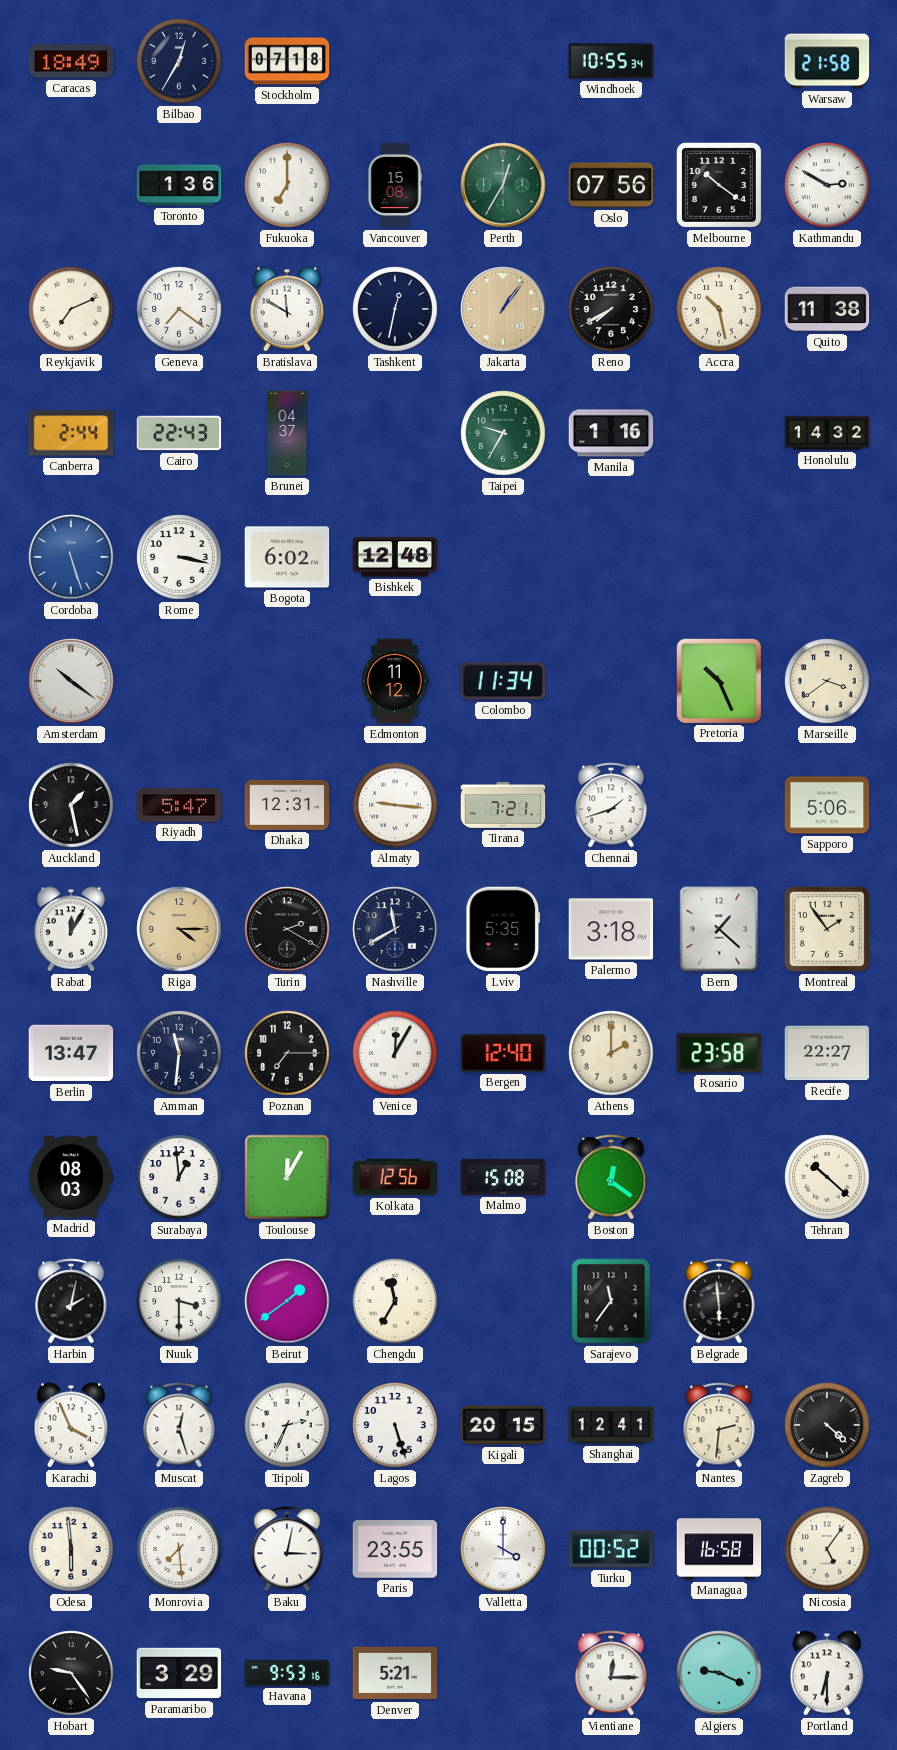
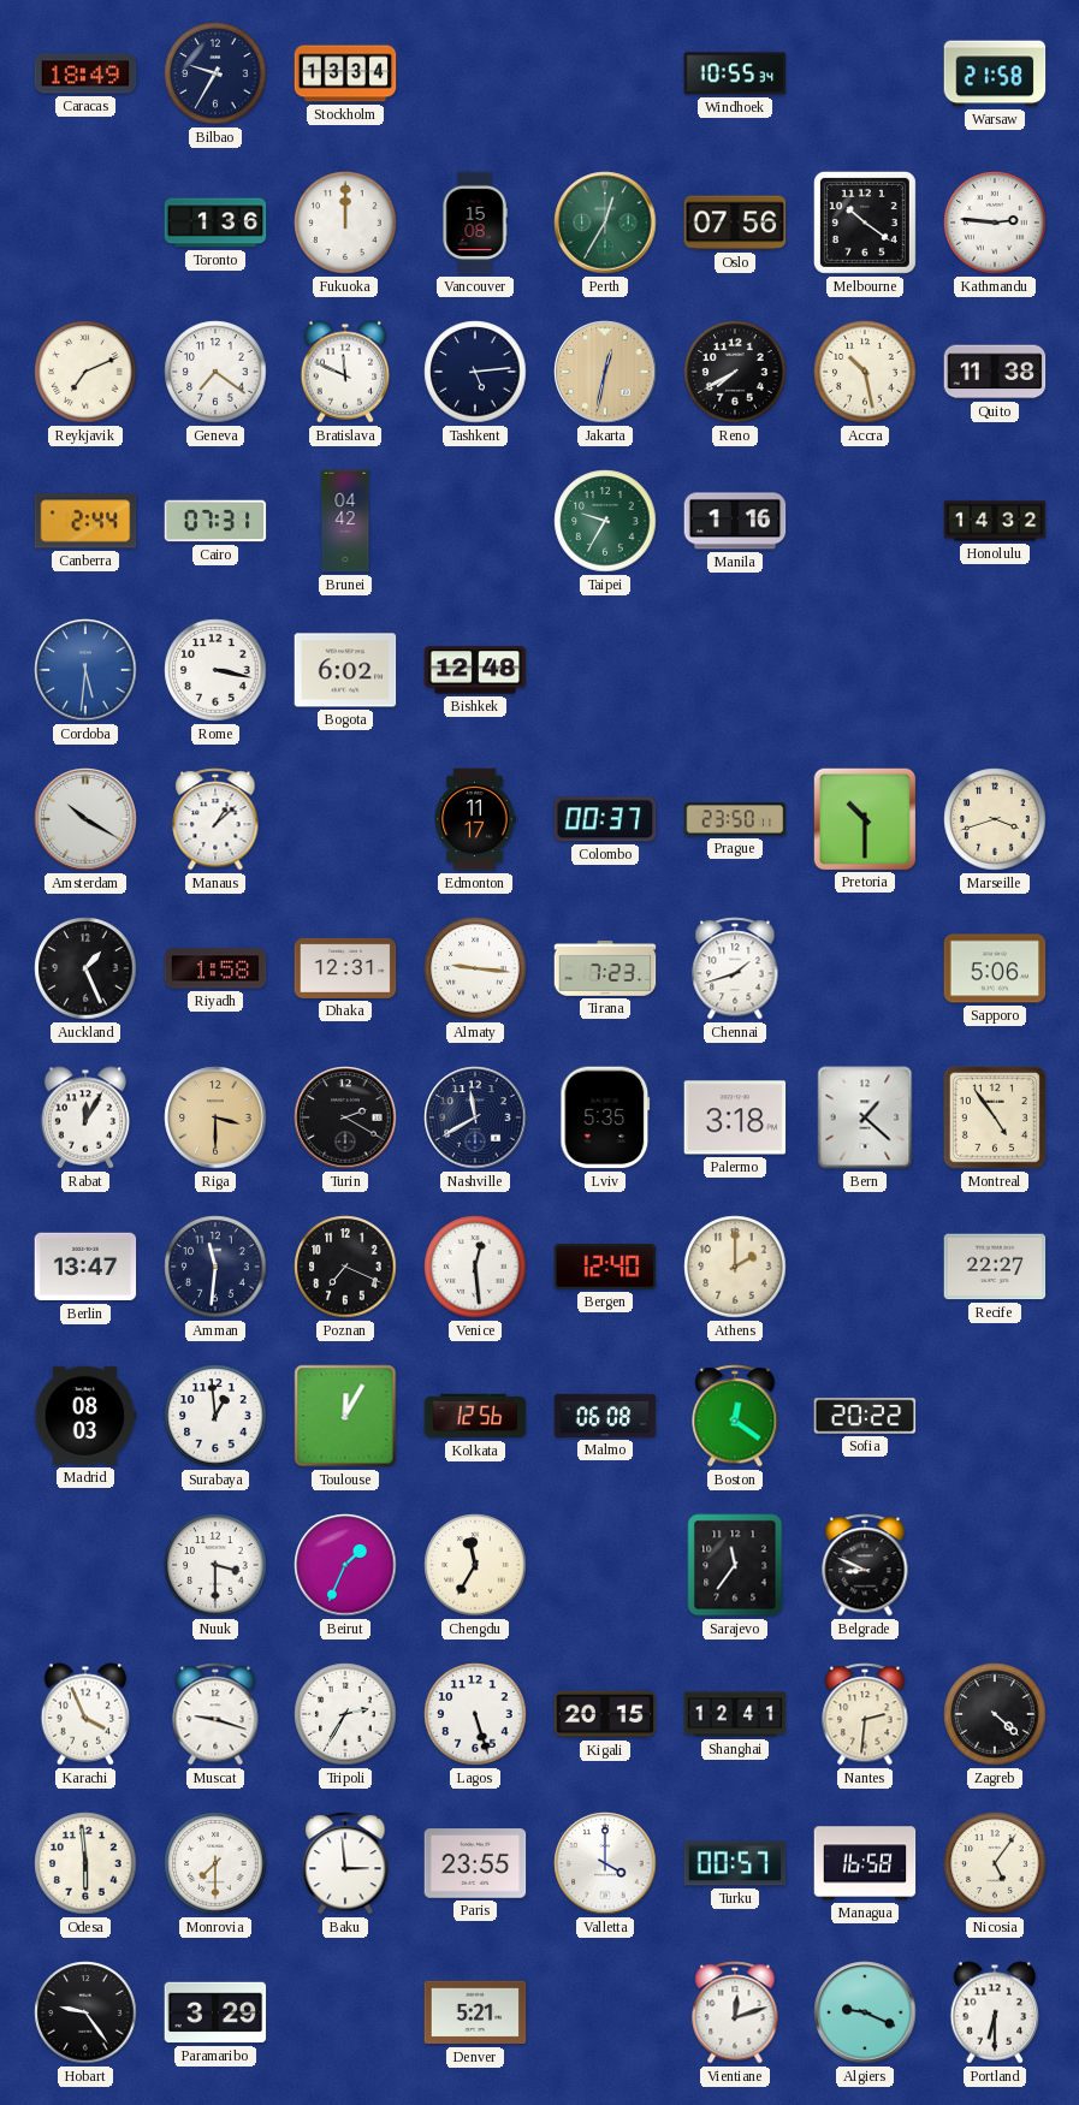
Bilbao: 12:35 -> 9:35 (215, 73)
Stockholm: 07:18 -> 13:34 (345, 73)
Fukuoka: 7:00 -> 12:00 (345, 223)
Kathmandu: 2:50 -> 2:46 (995, 223)
Bratislava: 11:50 -> 11:49 (345, 372)
Tashkent: 12:32 -> 5:14 (475, 372)
Jakarta: 1:06 -> 12:32 (605, 372)
Cairo: 22:43 -> 07:31 (215, 521)
Brunei: 04:37 -> 04:42 (345, 521)
Cordoba: 5:27 -> 5:31 (85, 670)
Amsterdam: 10:21 -> 10:20 (85, 819)
Manaus: none -> 1:08 (215, 819)
Edmonton: 11:12 -> 11:17 (475, 819)
Colombo: 11:34 -> 00:37 (605, 819)
Prague: none -> 23:50 (735, 819)
Pretoria: 10:26 -> 10:30 (864, 818)
Marseille: 3:39 -> 3:42 (995, 819)
Auckland: 1:28 -> 1:26 (85, 968)
Riyadh: 5:47 -> 1:58 (215, 968)
Tirana: 7:21 -> 7:23 (605, 970)
Riga: 4:15 -> 3:30 (215, 1117)
Montreal: 1:54 -> 4:54 (995, 1117)
Poznan: 7:15 -> 7:19 (345, 1267)
Venice: 12:05 -> 12:29 (475, 1267)
Rosario: 23:58 -> none (719, 1053)
Malmo: 15:08 -> 06:08 (605, 1416)
Sofia: none -> 20:22 (865, 1416)
Tehran: 10:22 -> none (827, 1177)
Harbin: 2:02 -> none (71, 1301)
Beirut: 1:39 -> 1:34 (345, 1565)
Belgrade: 5:59 -> 8:49 (865, 1565)
Muscat: 12:27 -> 9:18 (215, 1714)
Tripoli: 2:34 -> 2:35 (345, 1714)
Monrovia: 7:29 -> 7:30 (215, 1863)
Baku: 3:02 -> 2:59 (345, 1863)
Turku: 00:52 -> 00:57 (735, 1863)
Havana: 9:53 -> none (287, 1673)
Vientiane: 12:15 -> 12:12 (735, 2012)
